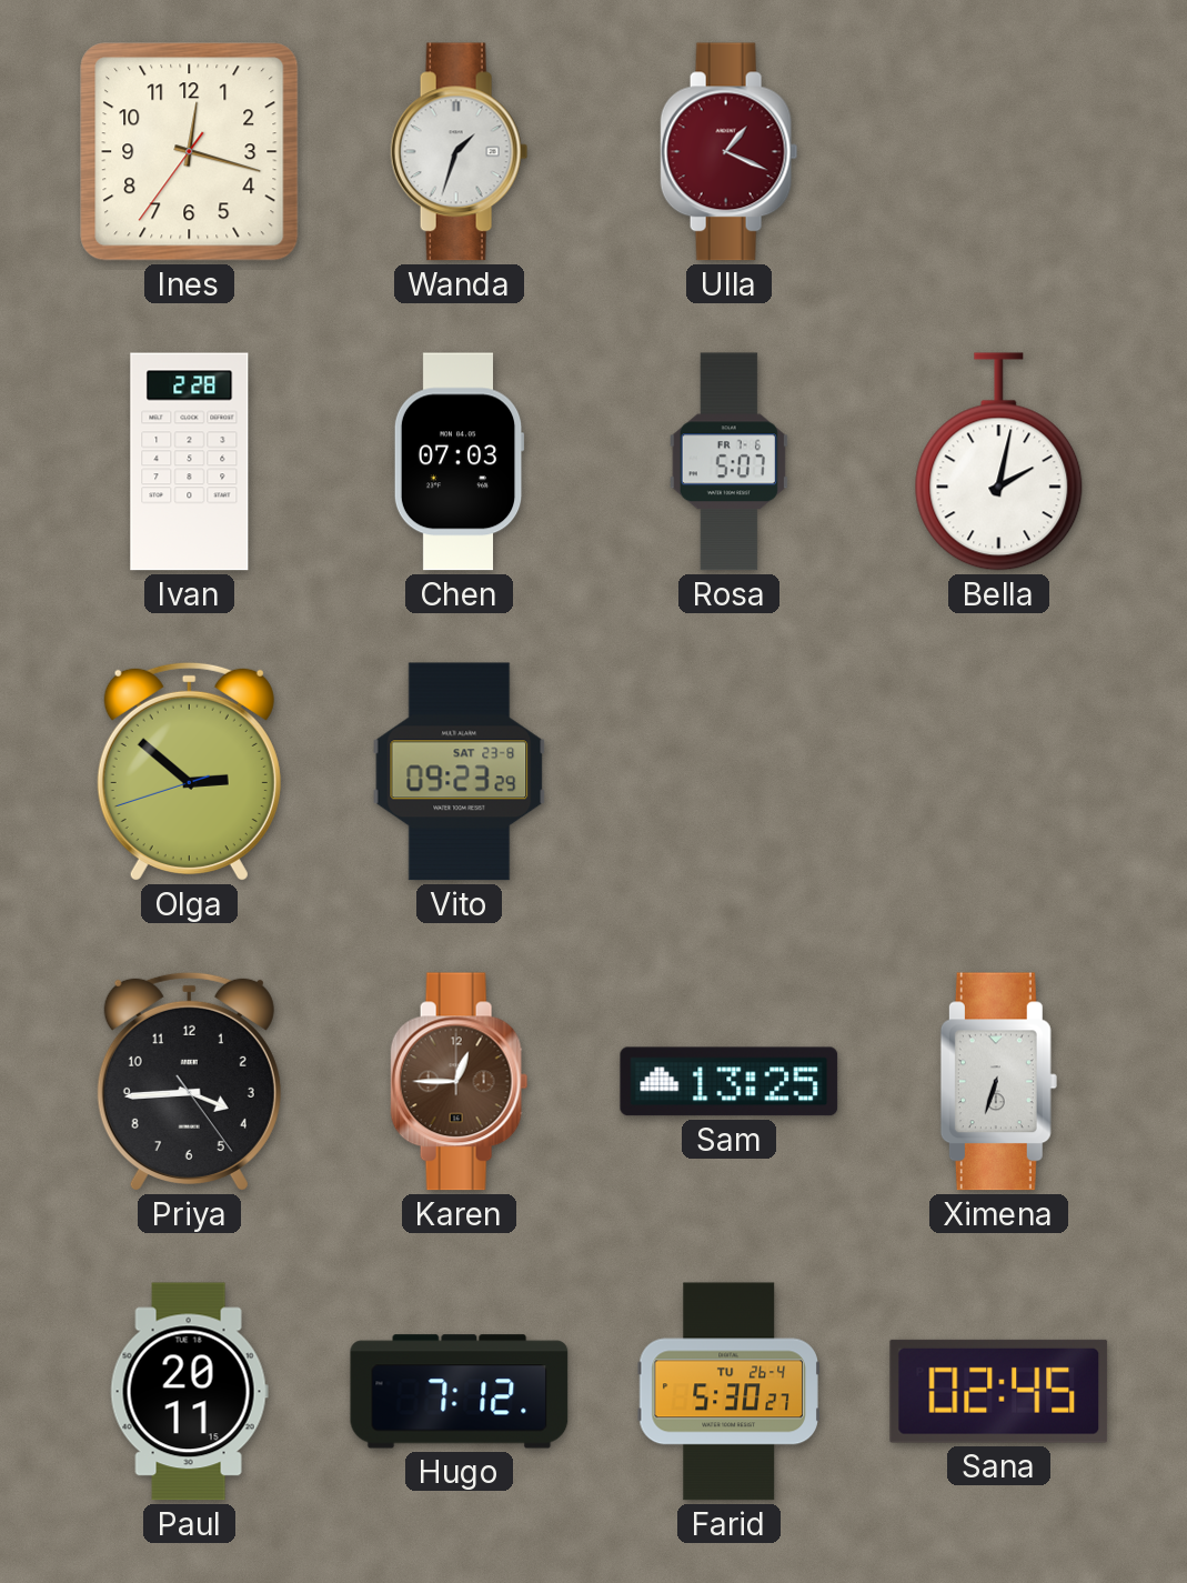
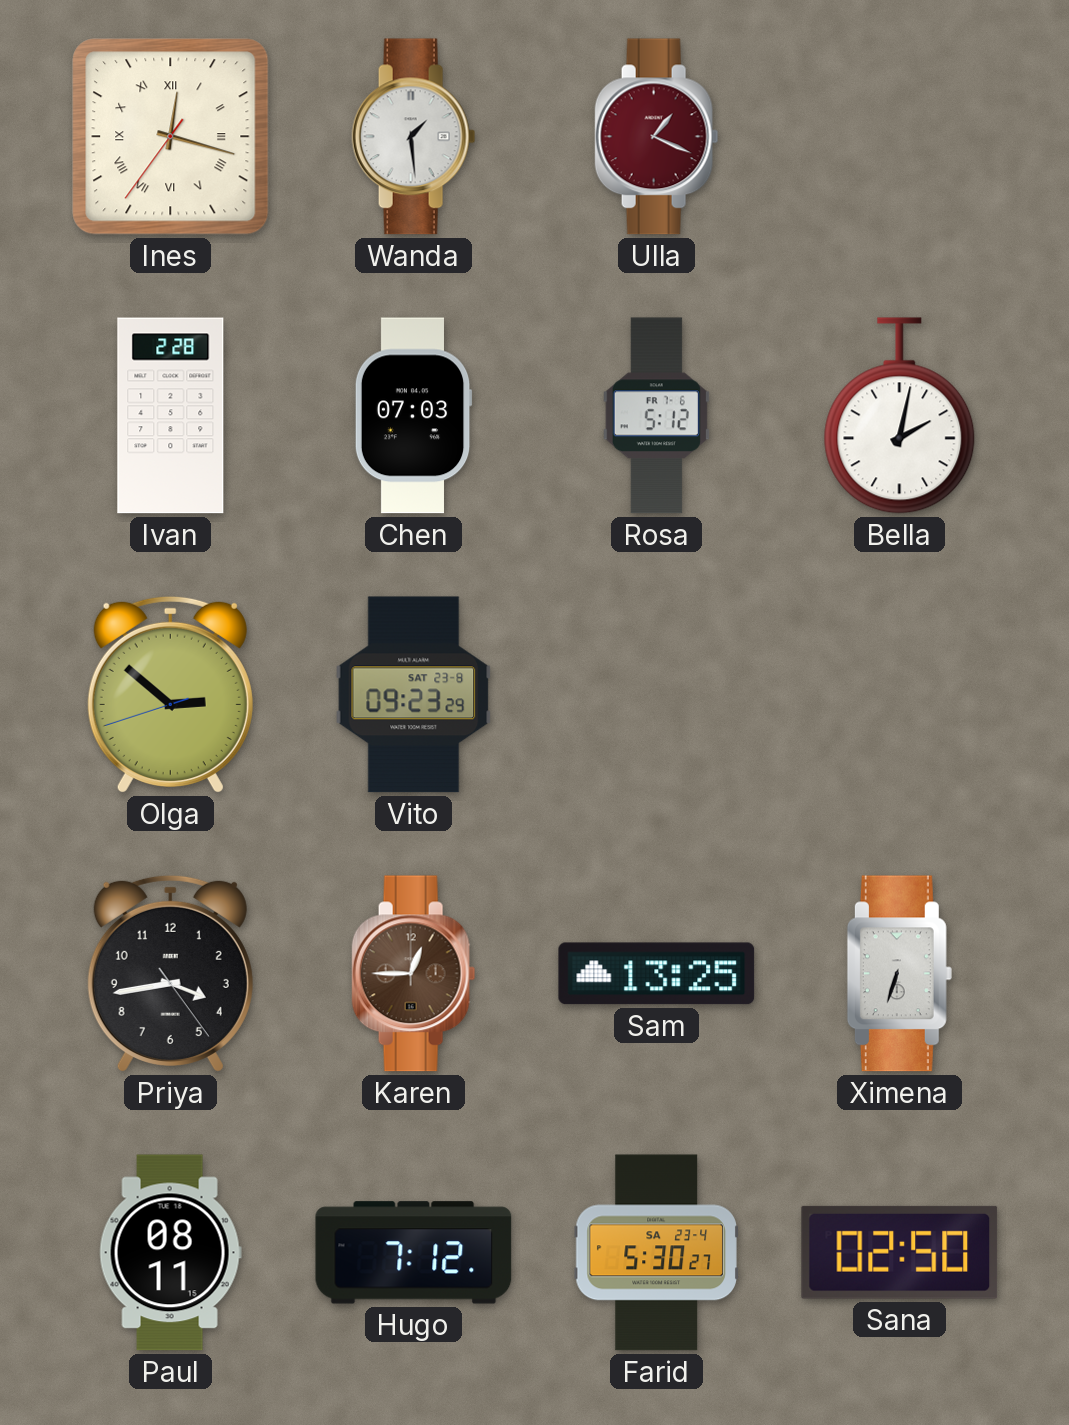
Ines numerals: Arabic -> Roman (171, 137)
Wanda: 1:33 -> 1:29 (414, 137)
Rosa: 5:07 -> 5:12 (656, 416)
Priya: 3:44 -> 3:43 (170, 973)
Paul: 20:11 -> 08:11 (170, 1253)
Farid date: TU 26-4 -> SA 23-4 (656, 1253)
Sana: 02:45 -> 02:50 (900, 1252)
